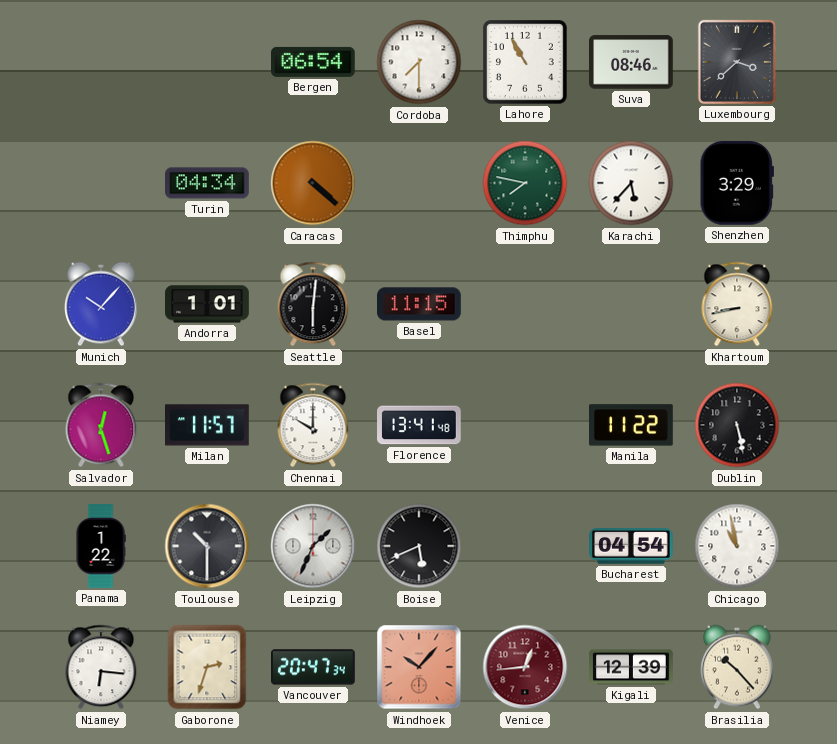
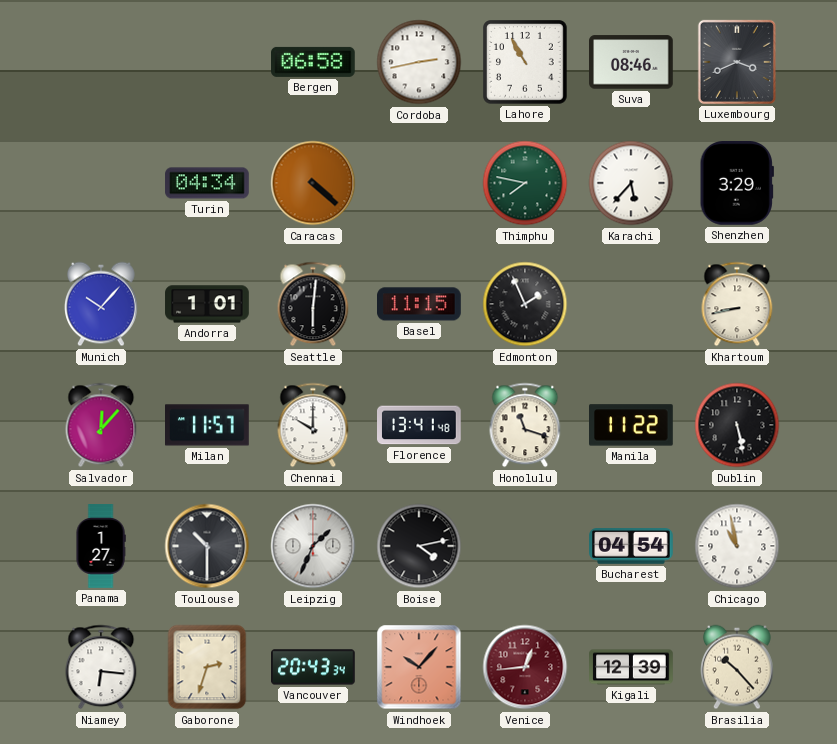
Bergen: 06:54 -> 06:58 (314, 62)
Cordoba: 7:30 -> 2:43 (419, 62)
Luxembourg: 3:38 -> 3:41 (737, 62)
Edmonton: none -> 1:56 (525, 304)
Salvador: 12:27 -> 12:07 (101, 425)
Honolulu: none -> 11:18 (525, 425)
Panama: 1:22 -> 1:27 (101, 546)
Boise: 5:41 -> 4:13 (419, 546)
Vancouver: 20:47 -> 20:43 (313, 667)
